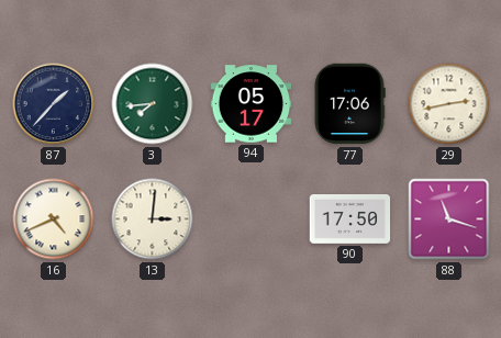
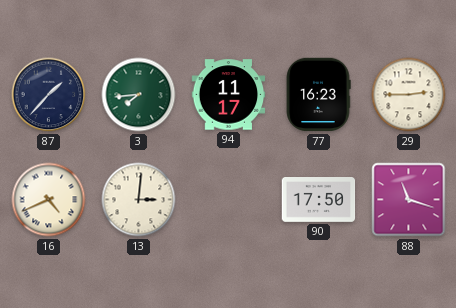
94: 05:17 -> 11:17 (229, 95)
77: 17:06 -> 16:23 (318, 95)
29: 2:43 -> 2:45 (409, 95)
